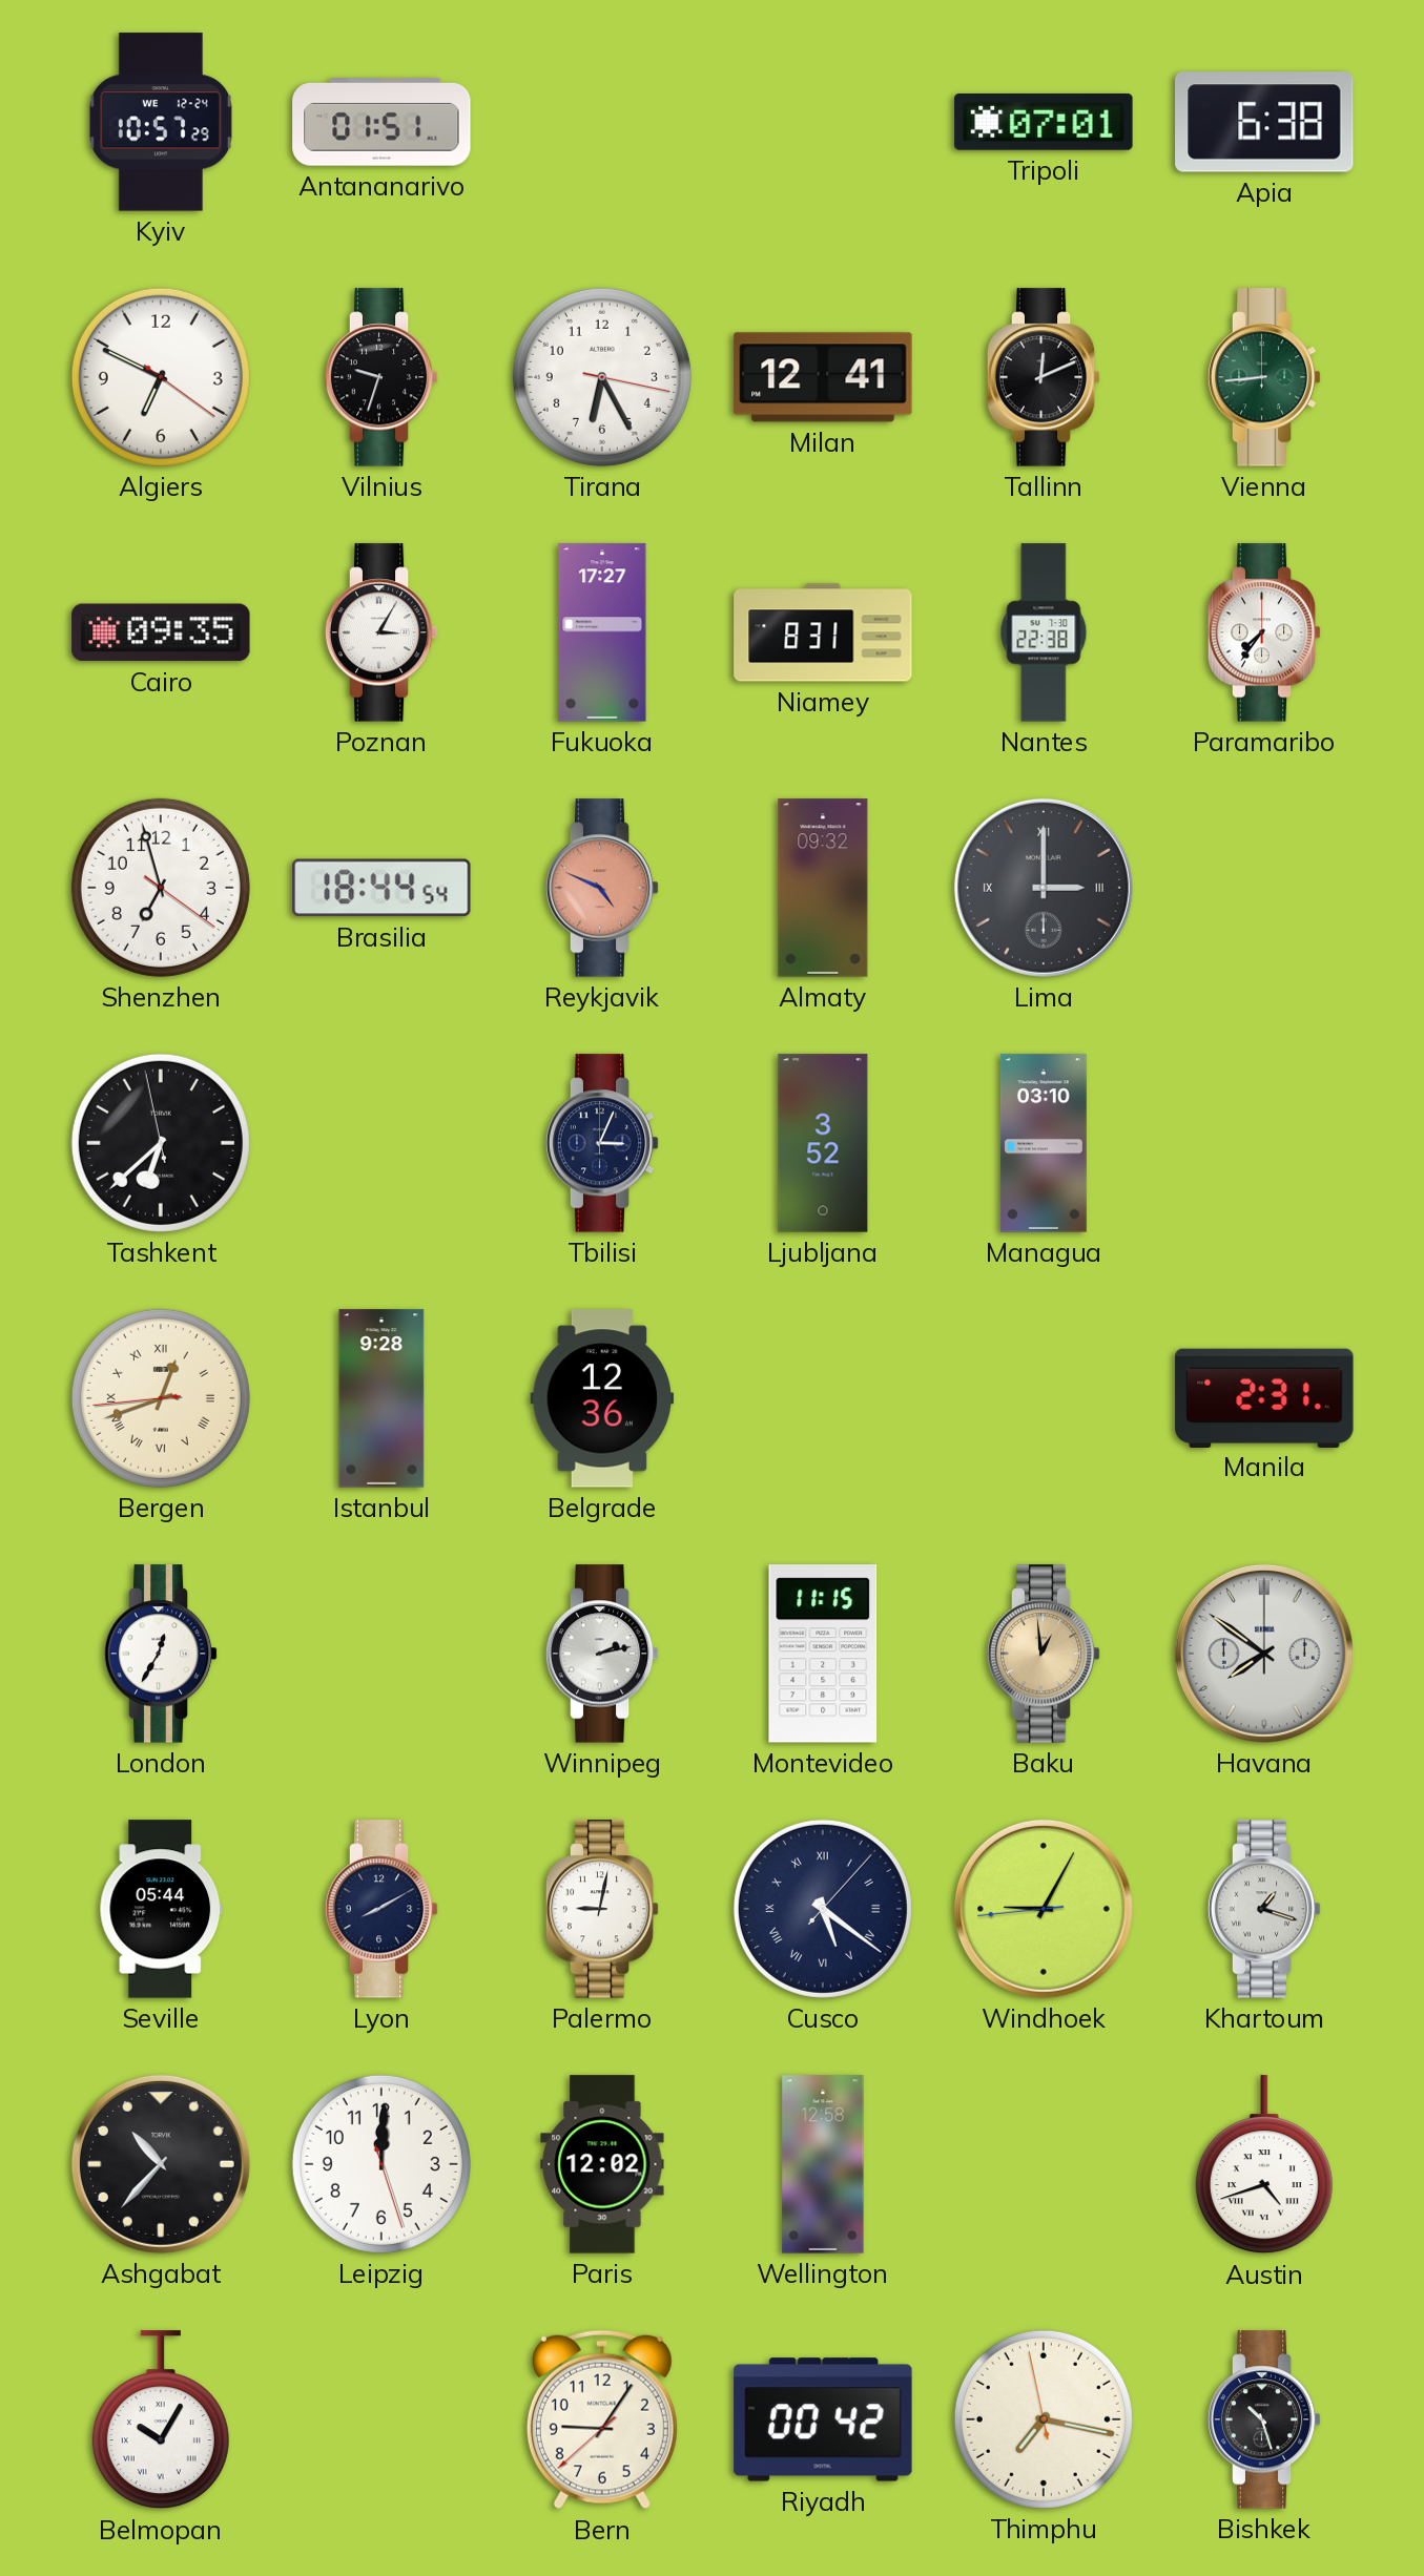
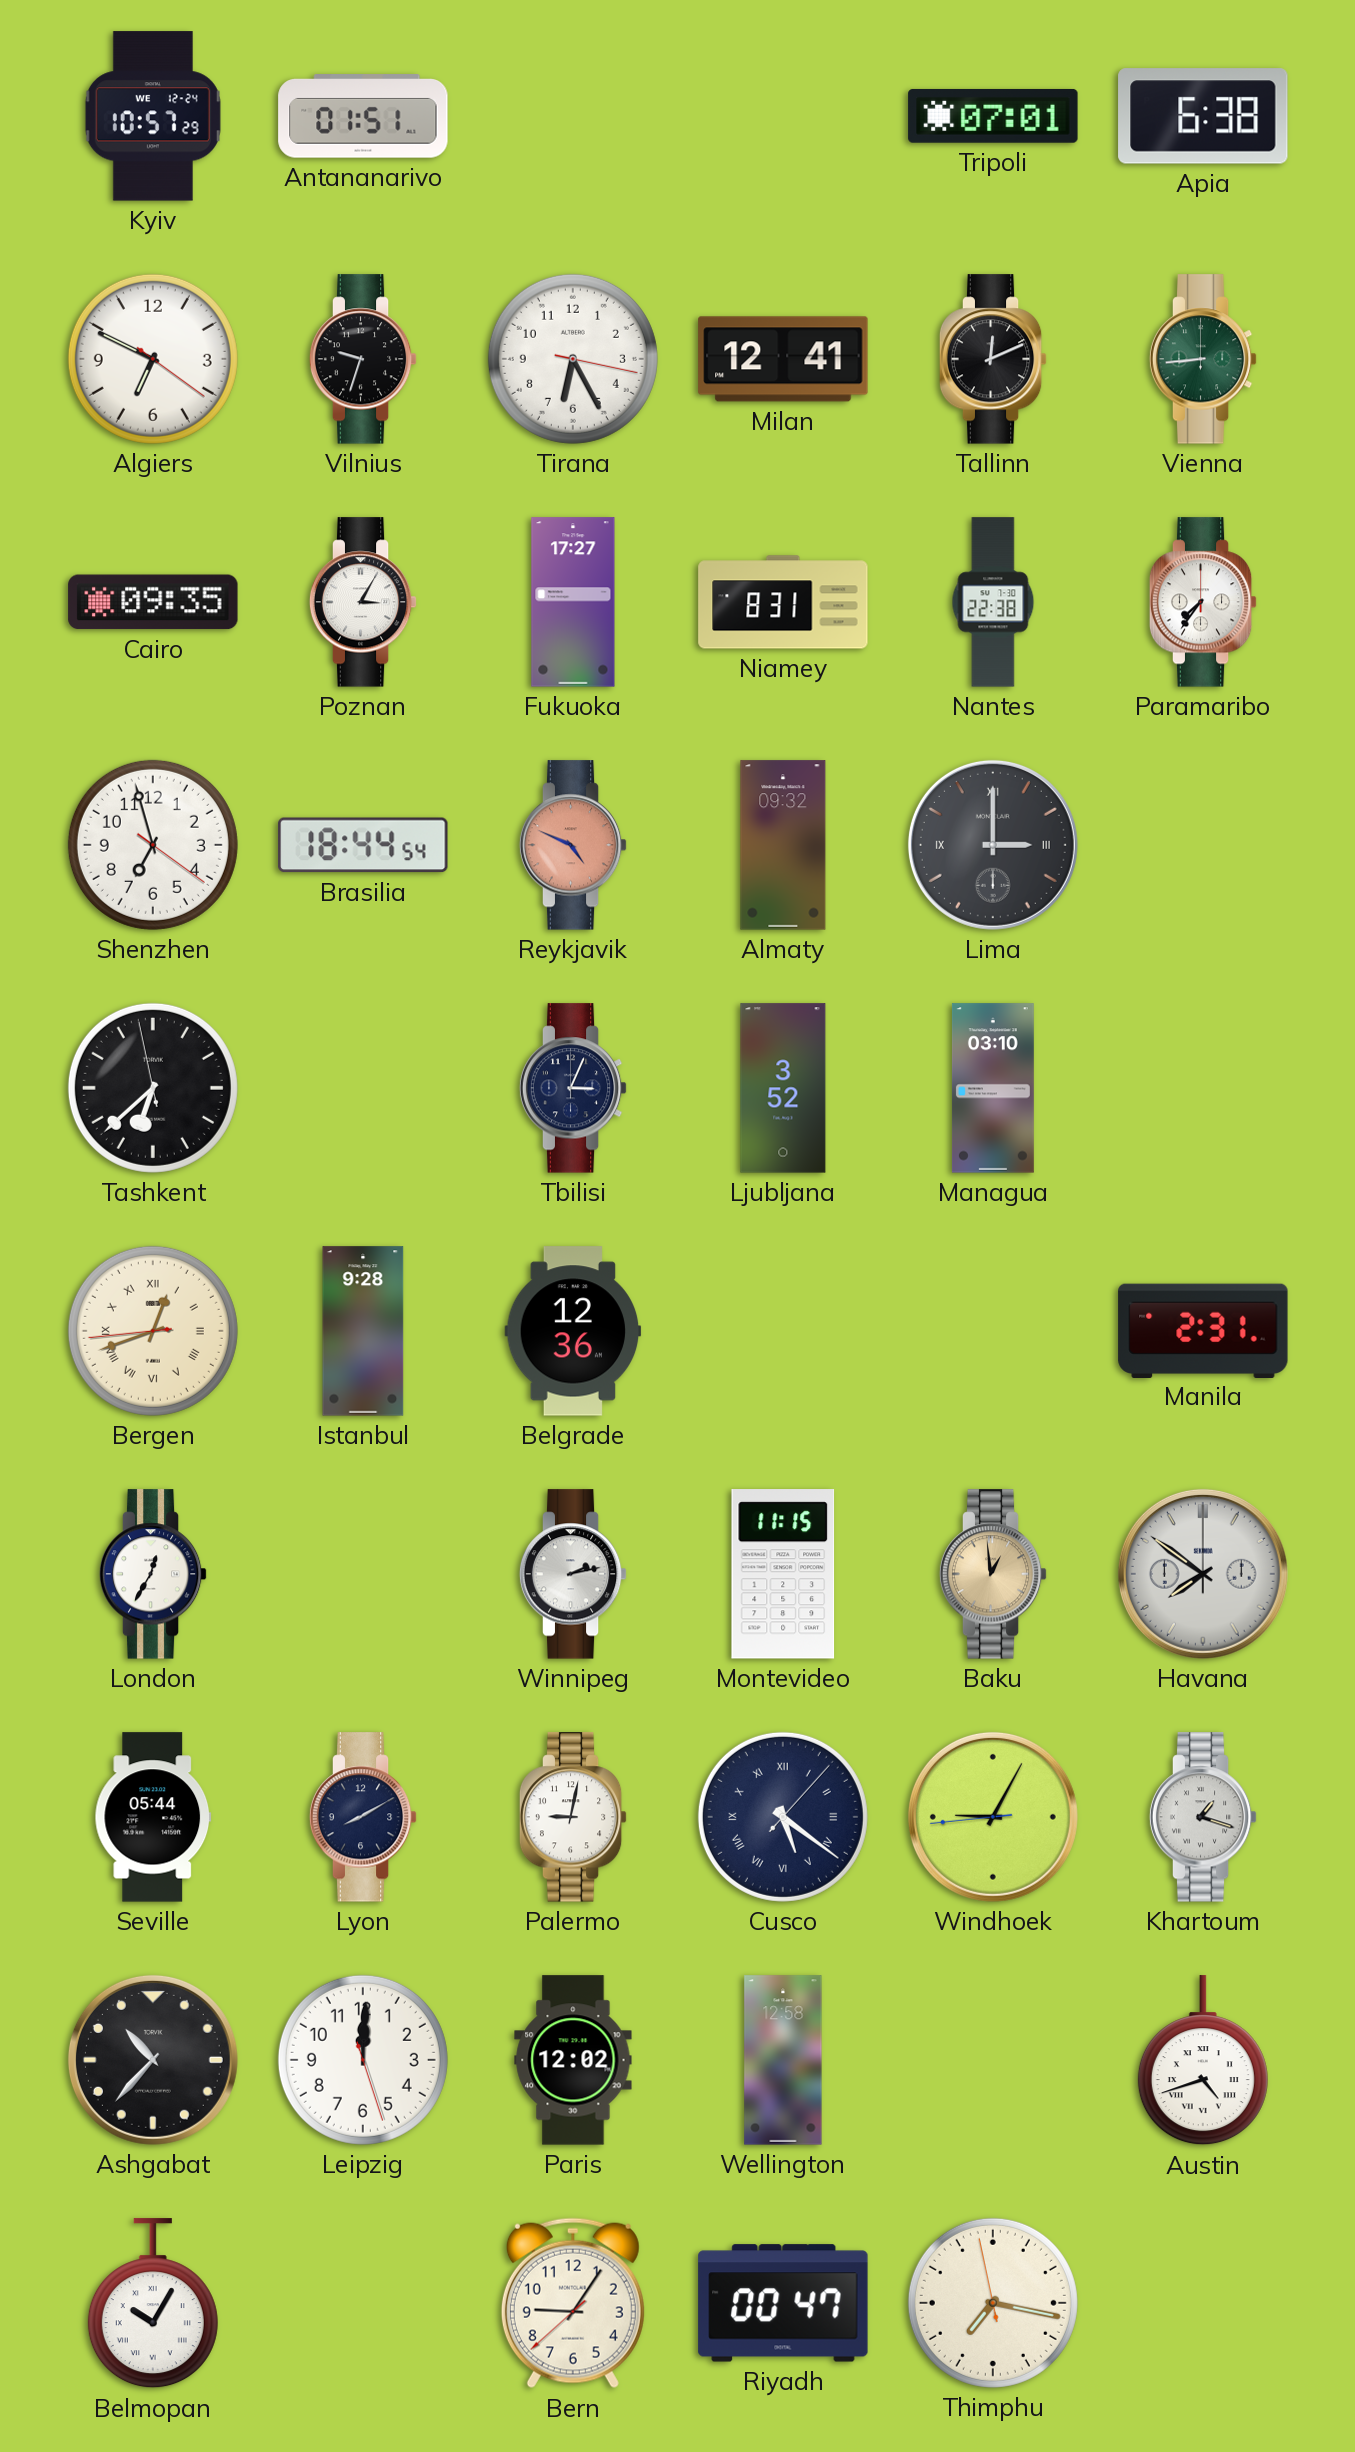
Riyadh: 00:42 -> 00:47 (783, 2303)
Bishkek: 10:27 -> none (1264, 2419)
